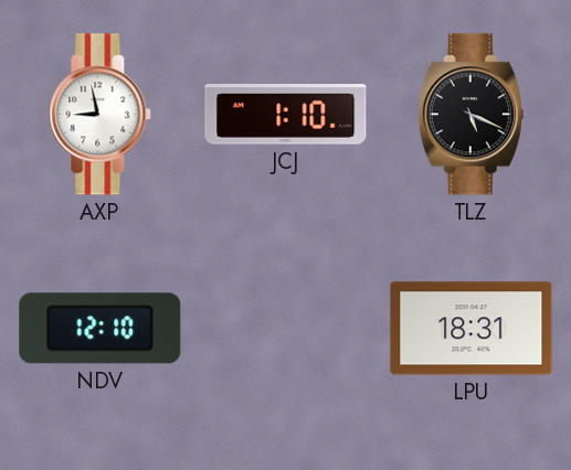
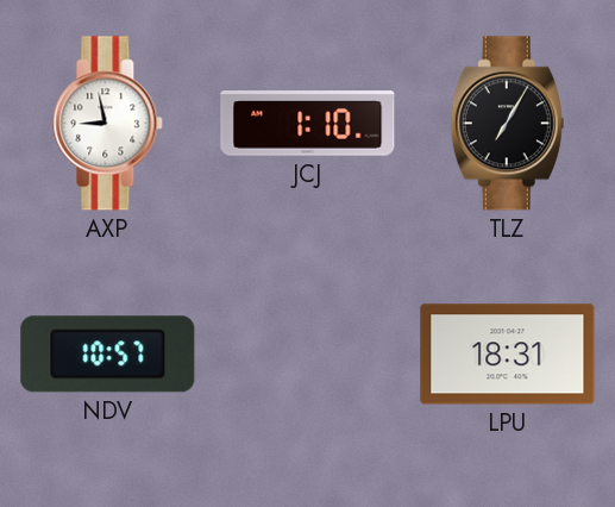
TLZ: 5:19 -> 7:05 (507, 124)
NDV: 12:10 -> 10:57 (108, 355)
